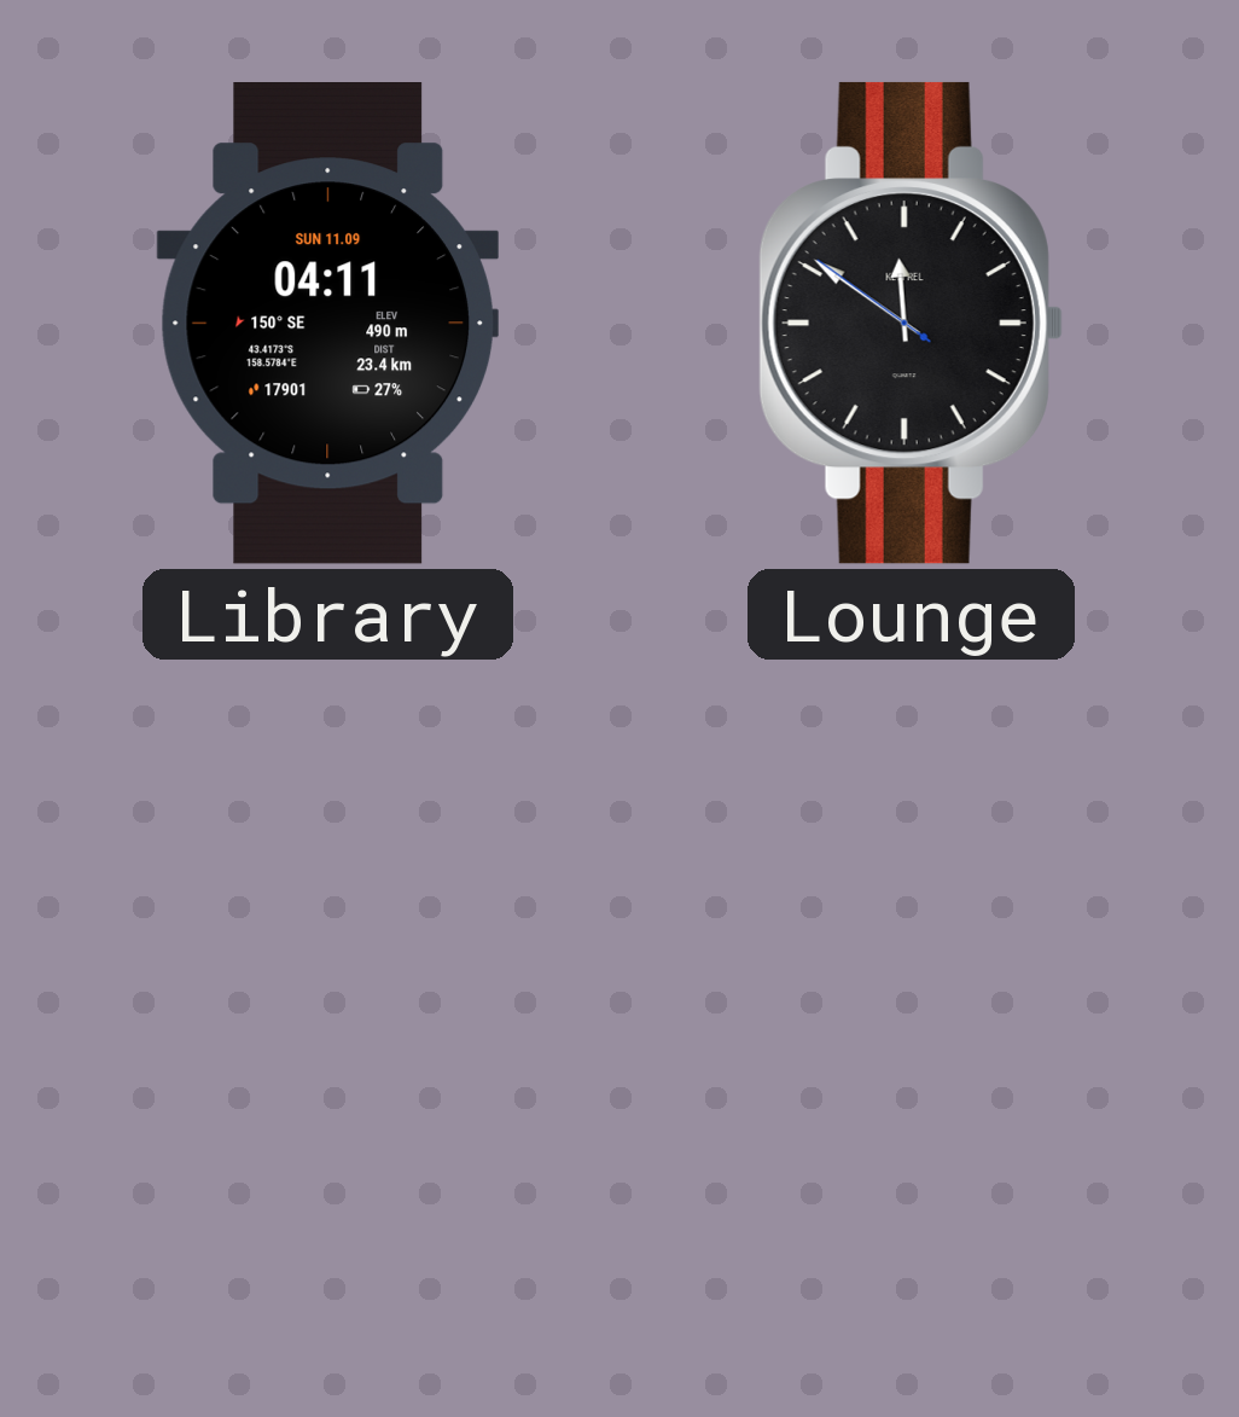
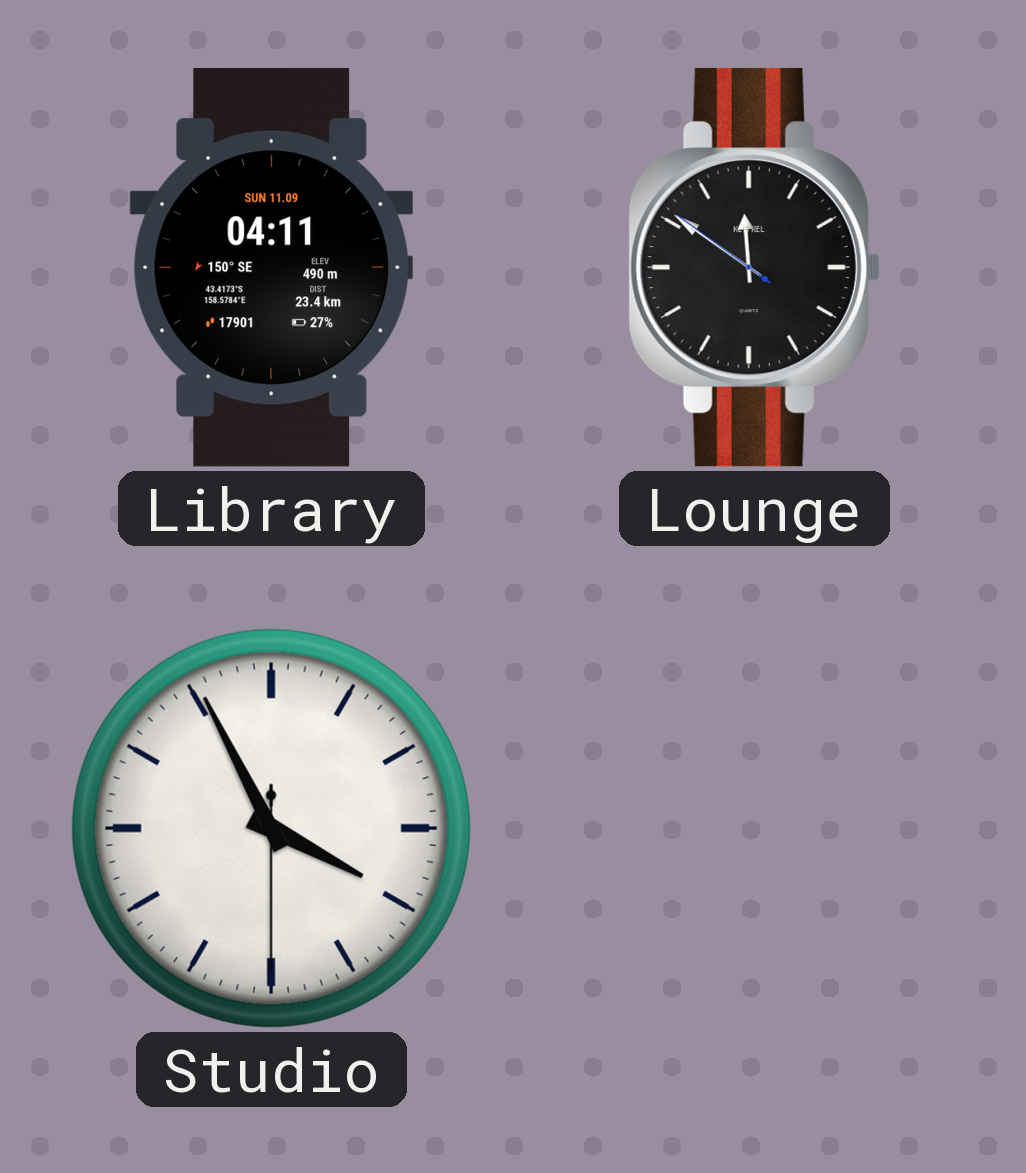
Studio: none -> 3:55 (271, 828)
